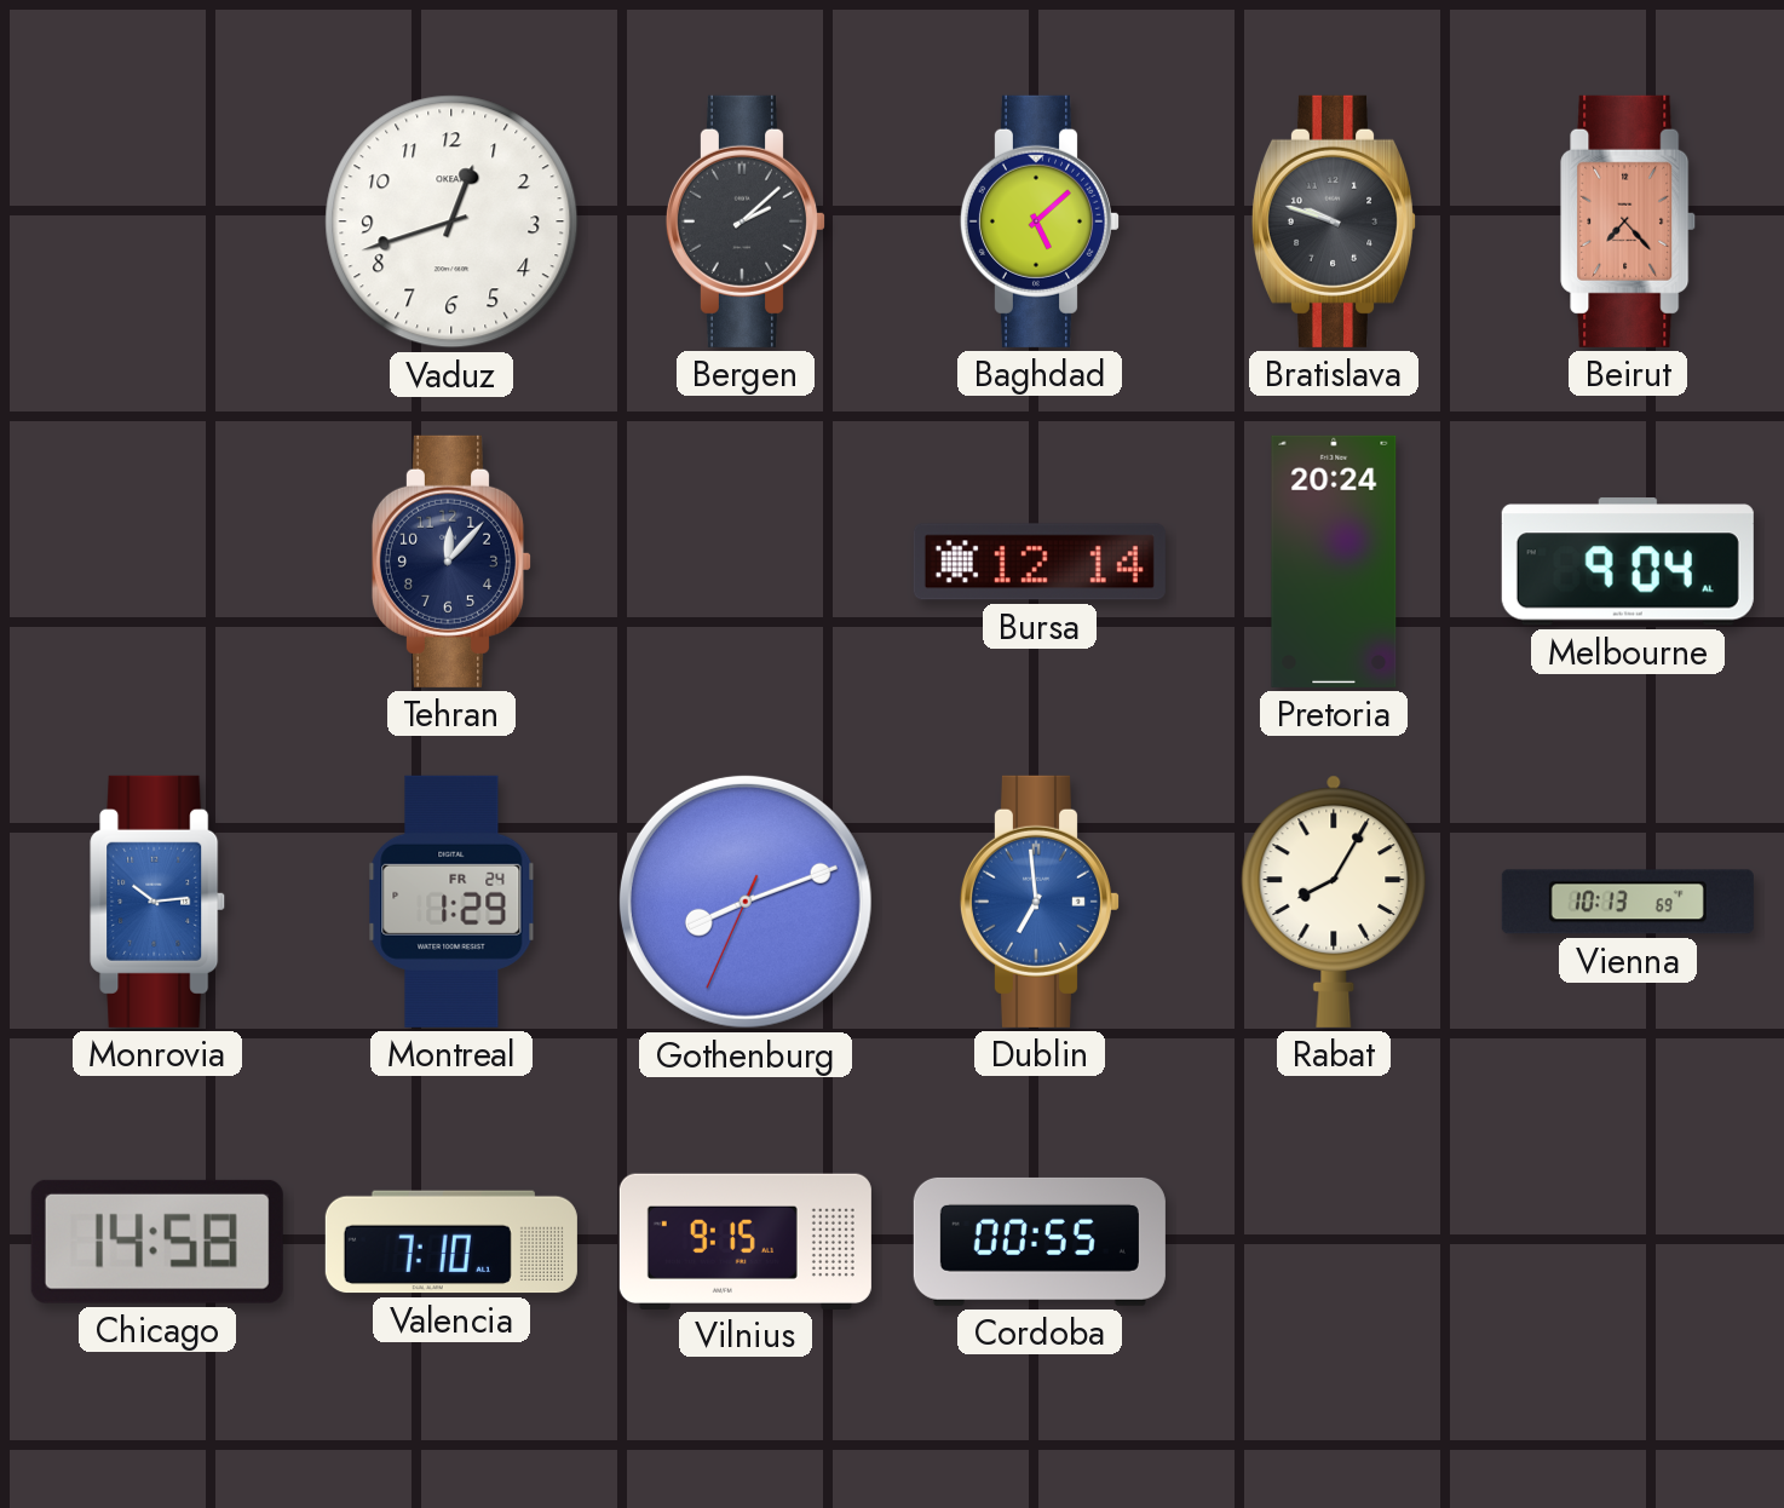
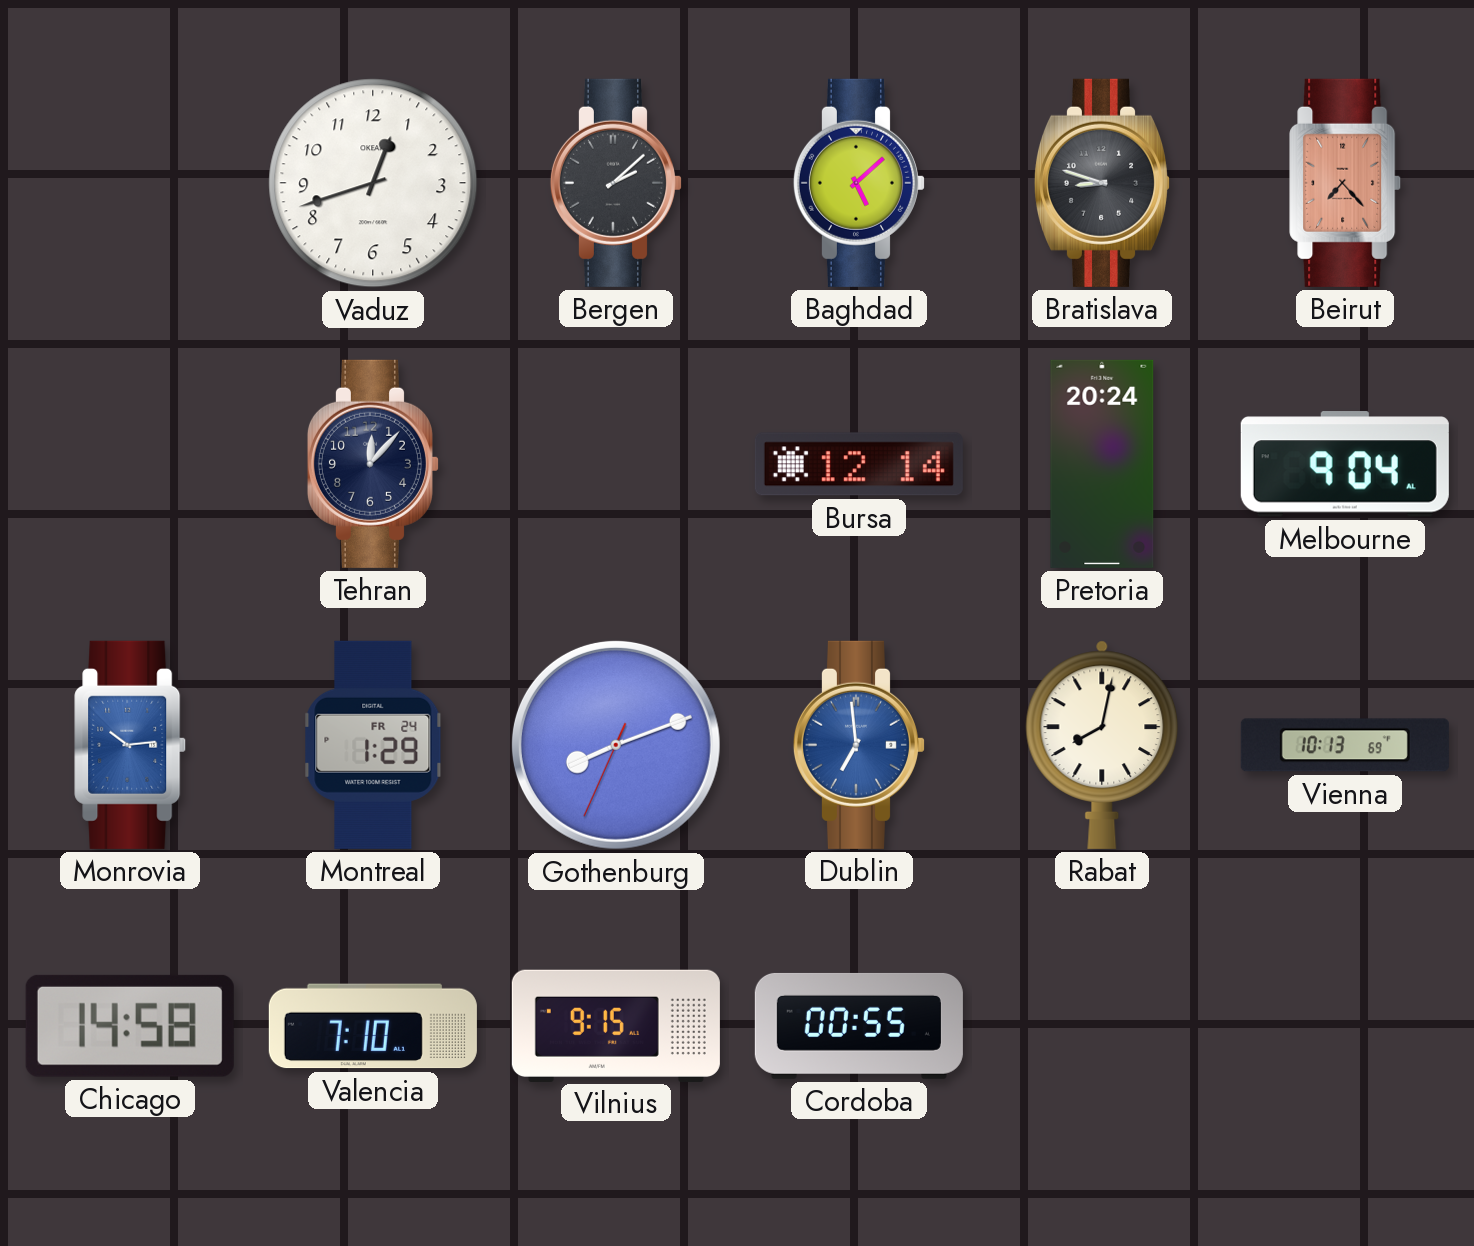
Bratislava: 9:48 -> 8:48 (1101, 183)
Rabat: 8:05 -> 8:02 (1102, 745)
